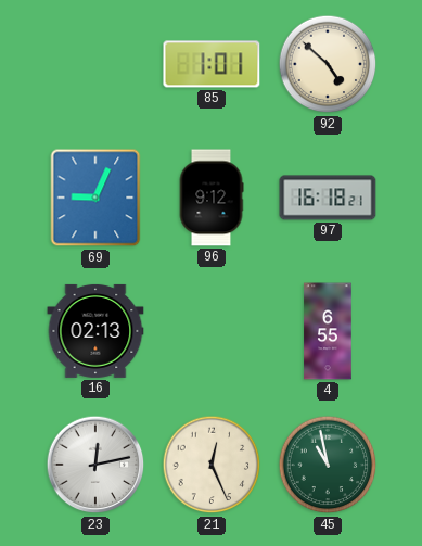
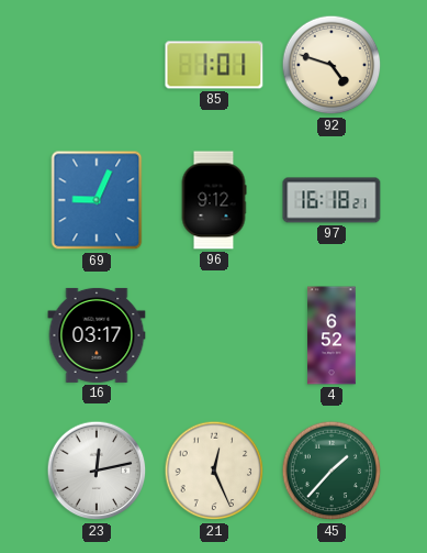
92: 4:52 -> 4:48 (332, 65)
16: 02:13 -> 03:17 (97, 335)
4: 6:55 -> 6:52 (332, 335)
45: 10:58 -> 1:37 (332, 471)
